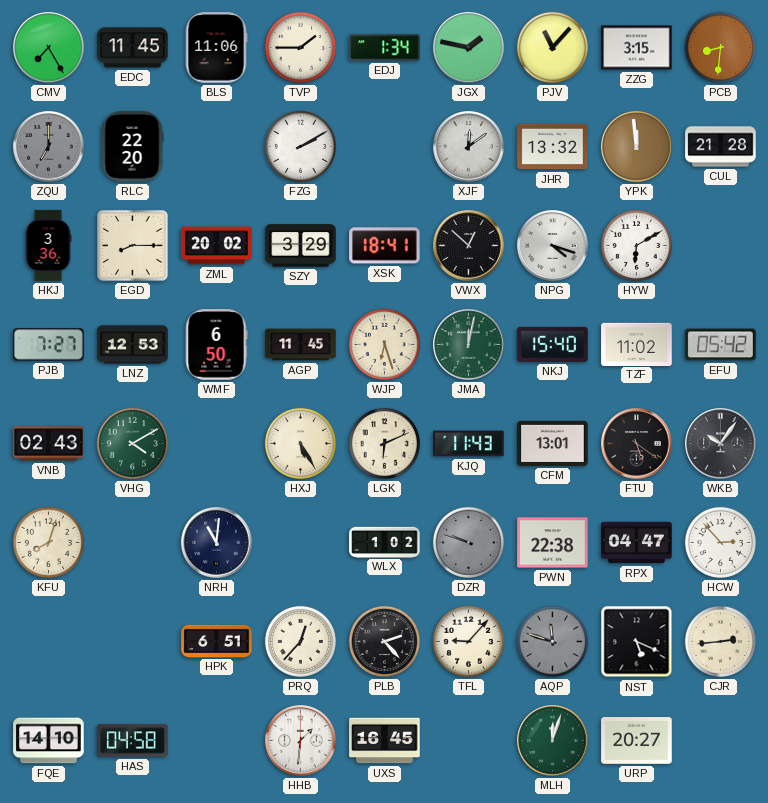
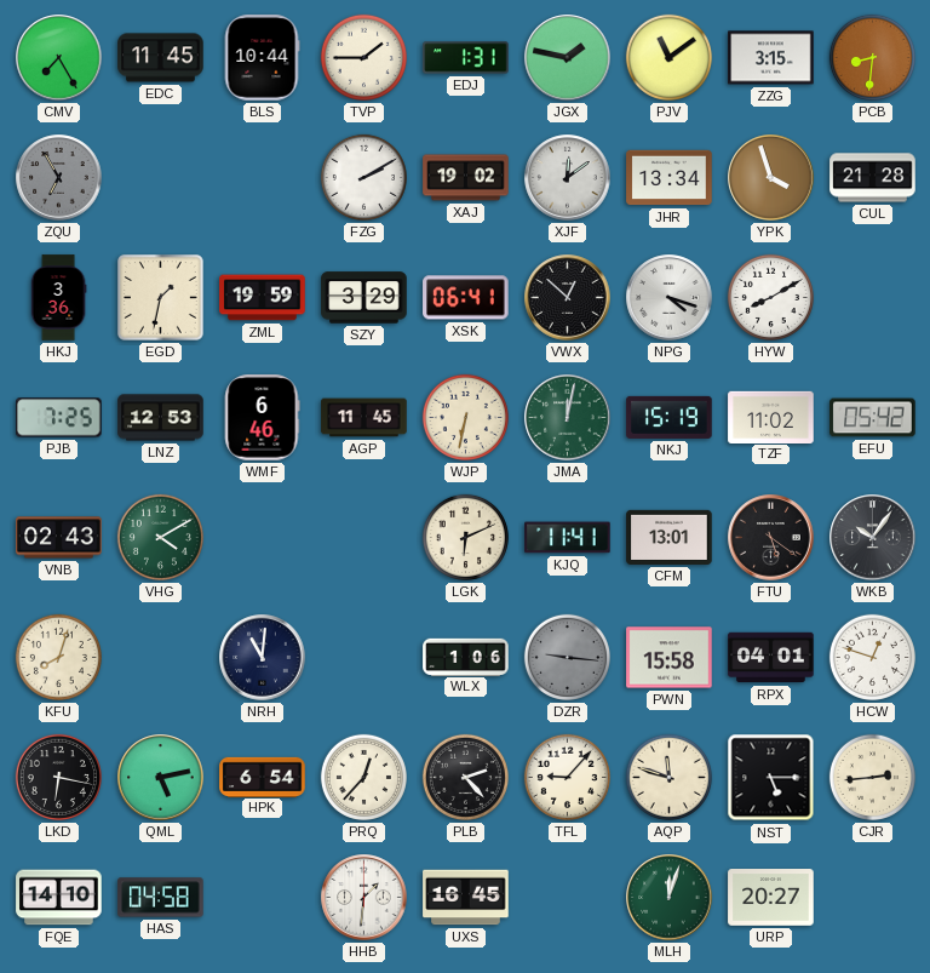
BLS: 11:06 -> 10:44 (262, 58)
EDJ: 1:34 -> 1:31 (466, 58)
PJV: 11:07 -> 11:09 (668, 57)
ZQU: 7:00 -> 6:55 (59, 178)
RLC: 22:20 -> none (132, 147)
XAJ: none -> 19:02 (466, 178)
JHR: 13:32 -> 13:34 (670, 178)
YPK: 11:59 -> 3:57 (771, 178)
EGD: 8:15 -> 1:32 (161, 298)
ZML: 20:02 -> 19:59 (263, 298)
XSK: 18:41 -> 06:41 (466, 298)
HYW: 6:10 -> 8:10 (770, 297)
PJB: 7:27 -> 7:25 (59, 418)
WMF: 6:50 -> 6:46 (262, 418)
WJP: 6:27 -> 6:32 (465, 417)
NKJ: 15:40 -> 15:19 (670, 417)
HXJ: 5:25 -> none (300, 443)
KJQ: 11:43 -> 11:41 (568, 538)
WLX: 1:02 -> 1:06 (466, 657)
DZR: 9:48 -> 9:16 (567, 657)
PWN: 22:38 -> 15:58 (670, 658)
RPX: 04:47 -> 04:01 (771, 658)
HCW: 2:53 -> 12:48 (872, 657)
LKD: none -> 6:17 (58, 777)
QML: none -> 5:13 (161, 778)
HPK: 6:51 -> 6:54 (263, 777)
AQP dial: grey -> cream (668, 777)
NST: 5:19 -> 5:15 (771, 778)
